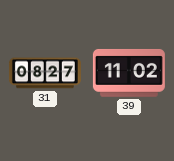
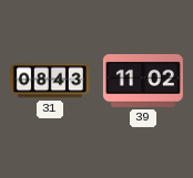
31: 08:27 -> 08:43 (50, 81)
